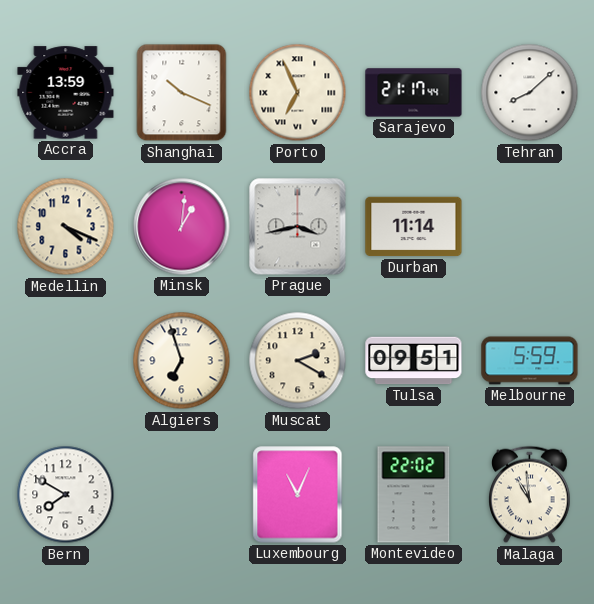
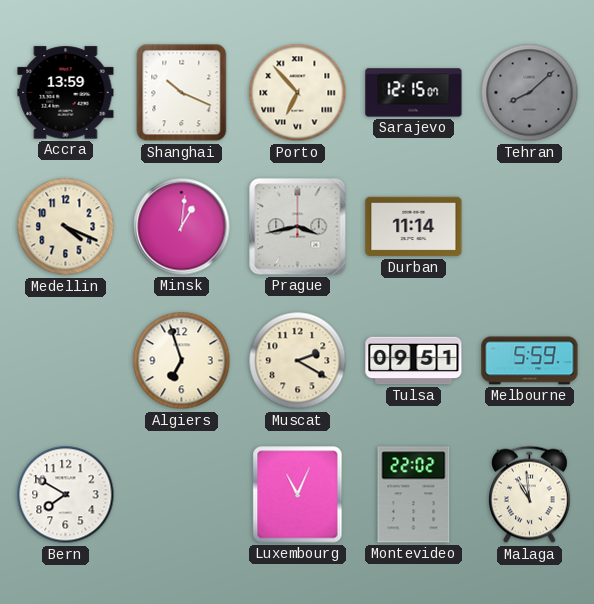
Porto: 6:56 -> 6:53 (298, 93)
Sarajevo: 21:17 -> 12:15 (414, 93)
Tehran dial: white -> grey (530, 93)
